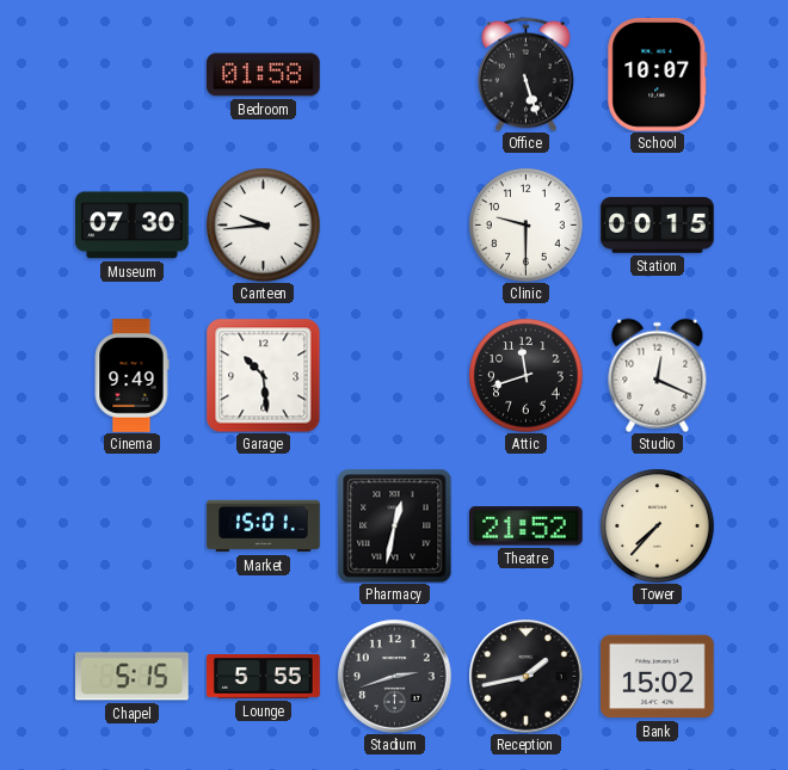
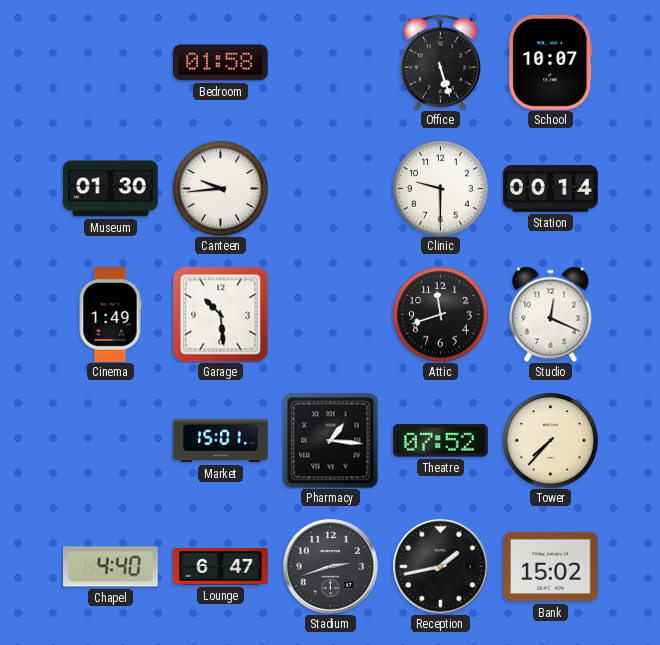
Museum: 07:30 -> 01:30 (111, 189)
Station: 00:15 -> 00:14 (551, 189)
Cinema: 9:49 -> 1:49 (110, 315)
Pharmacy: 12:32 -> 1:16 (330, 440)
Theatre: 21:52 -> 07:52 (441, 441)
Chapel: 5:15 -> 4:40 (111, 567)
Lounge: 5:55 -> 6:47 (221, 567)
